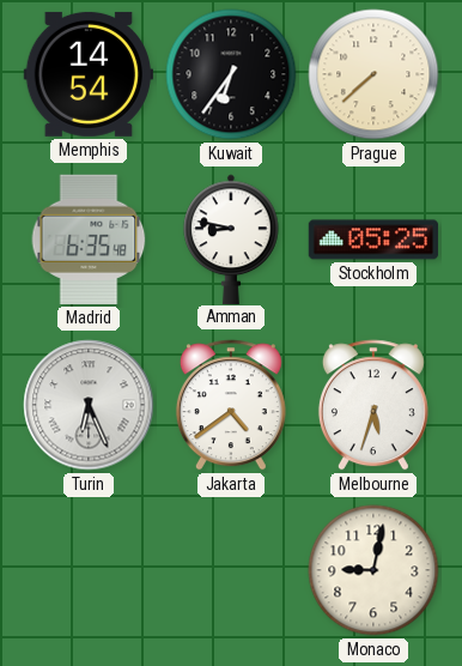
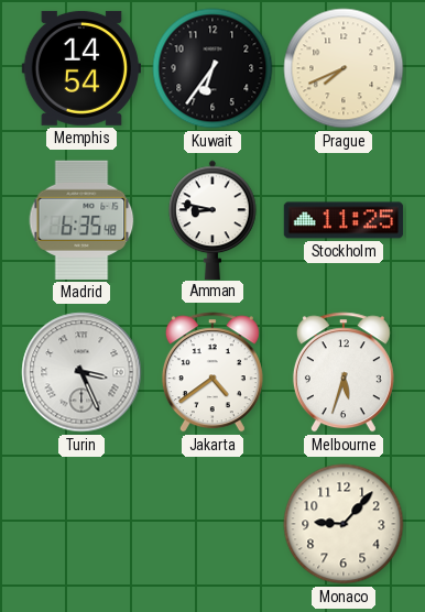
Prague: 7:38 -> 7:41 (344, 68)
Stockholm: 05:25 -> 11:25 (344, 220)
Turin: 6:26 -> 3:26 (81, 372)
Monaco: 9:02 -> 9:07 (344, 524)
